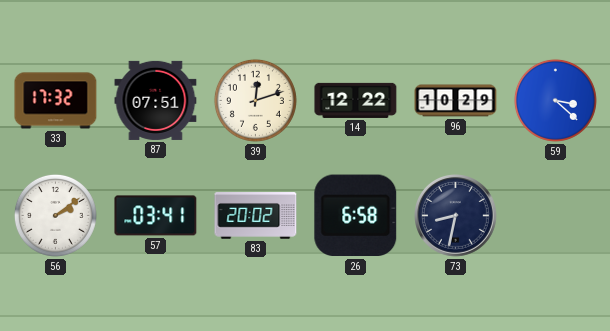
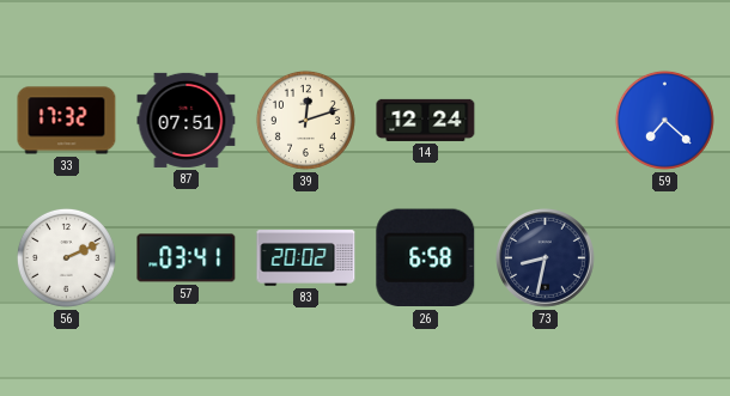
14: 12:22 -> 12:24 (426, 120)
96: 10:29 -> none (456, 101)
59: 3:22 -> 7:22 (664, 120)
56: 2:09 -> 2:11 (66, 257)
